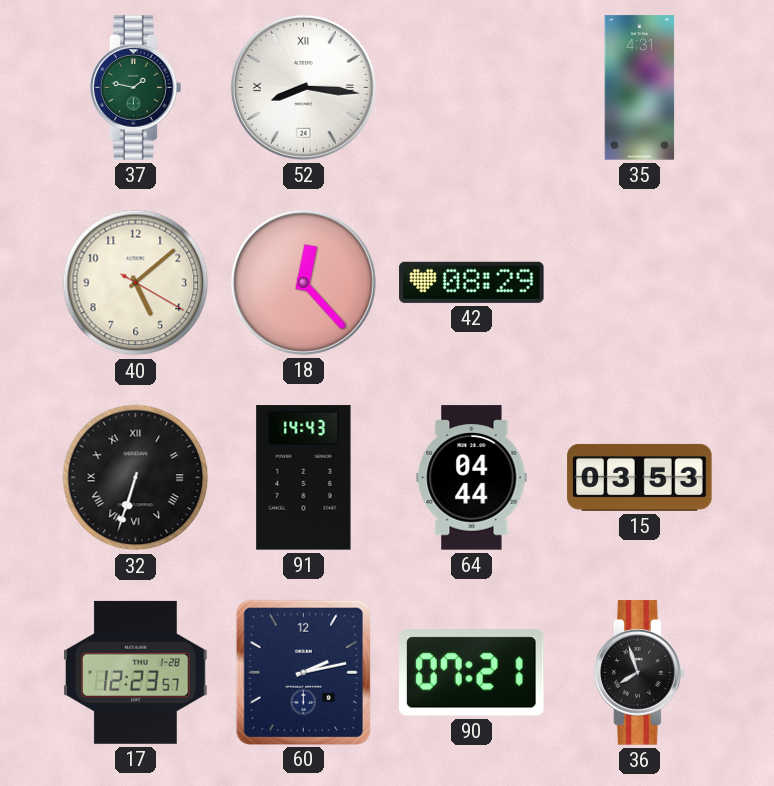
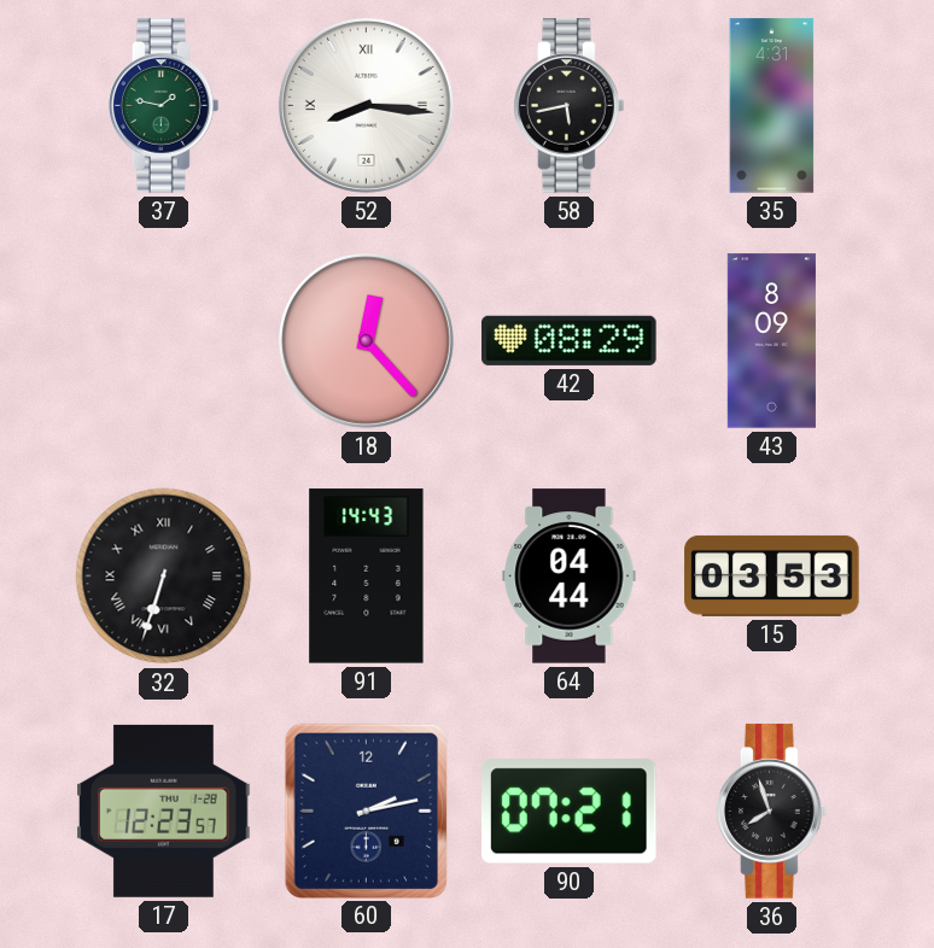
58: none -> 5:43 (570, 106)
40: 5:08 -> none (136, 283)
43: none -> 8:09 (771, 341)
